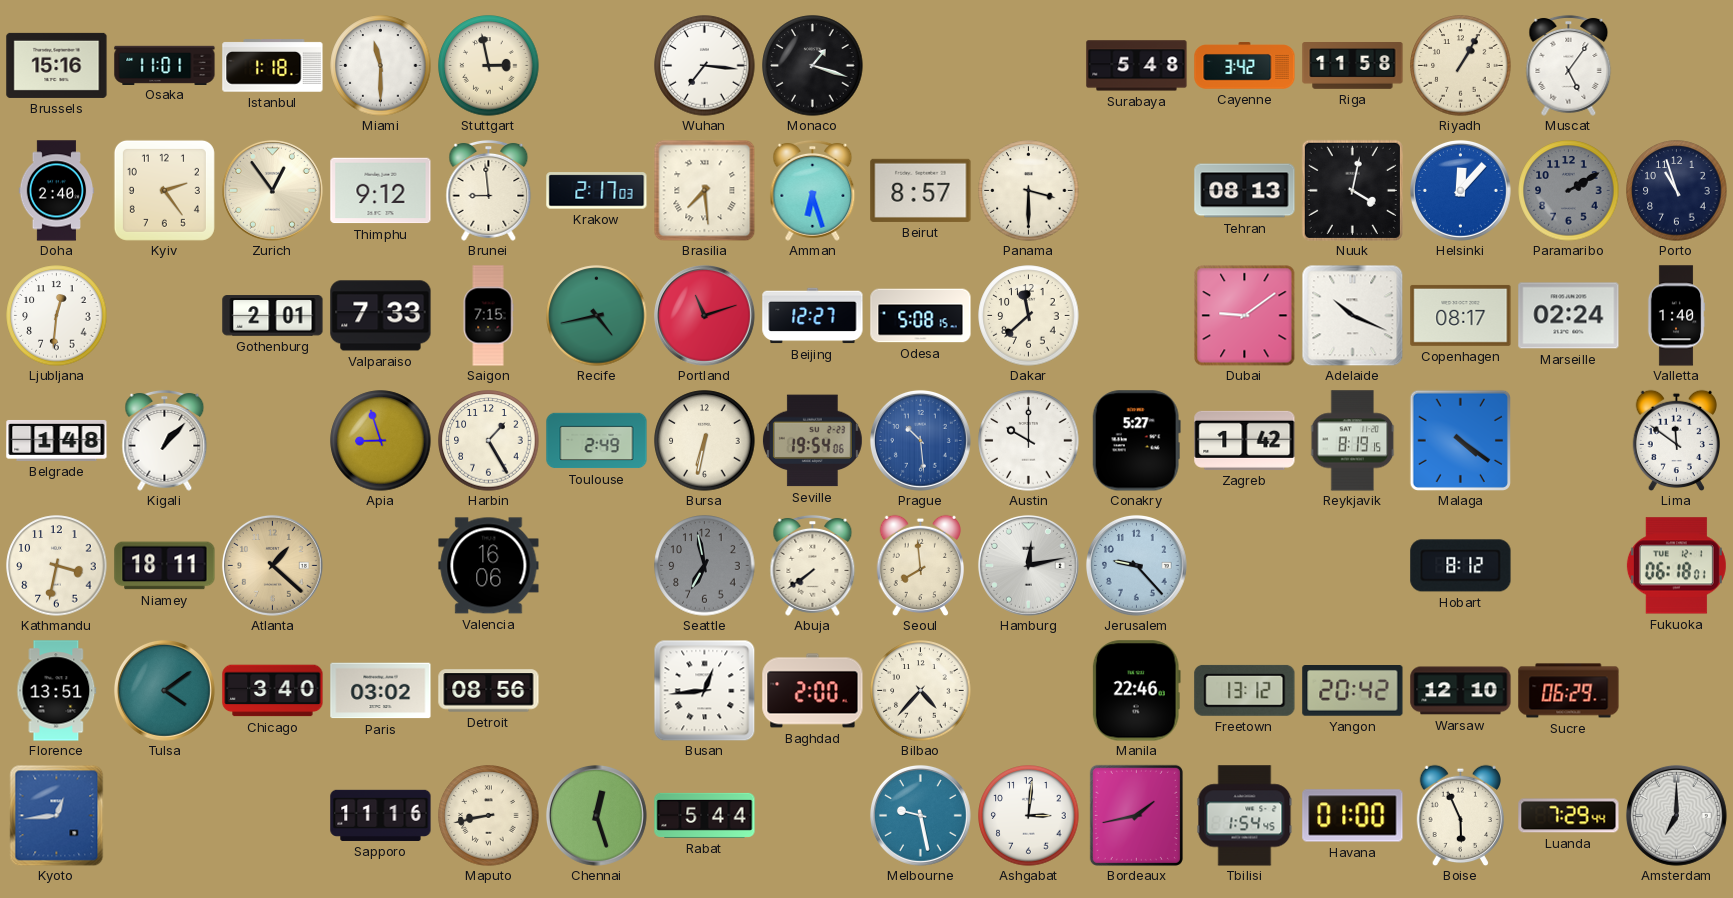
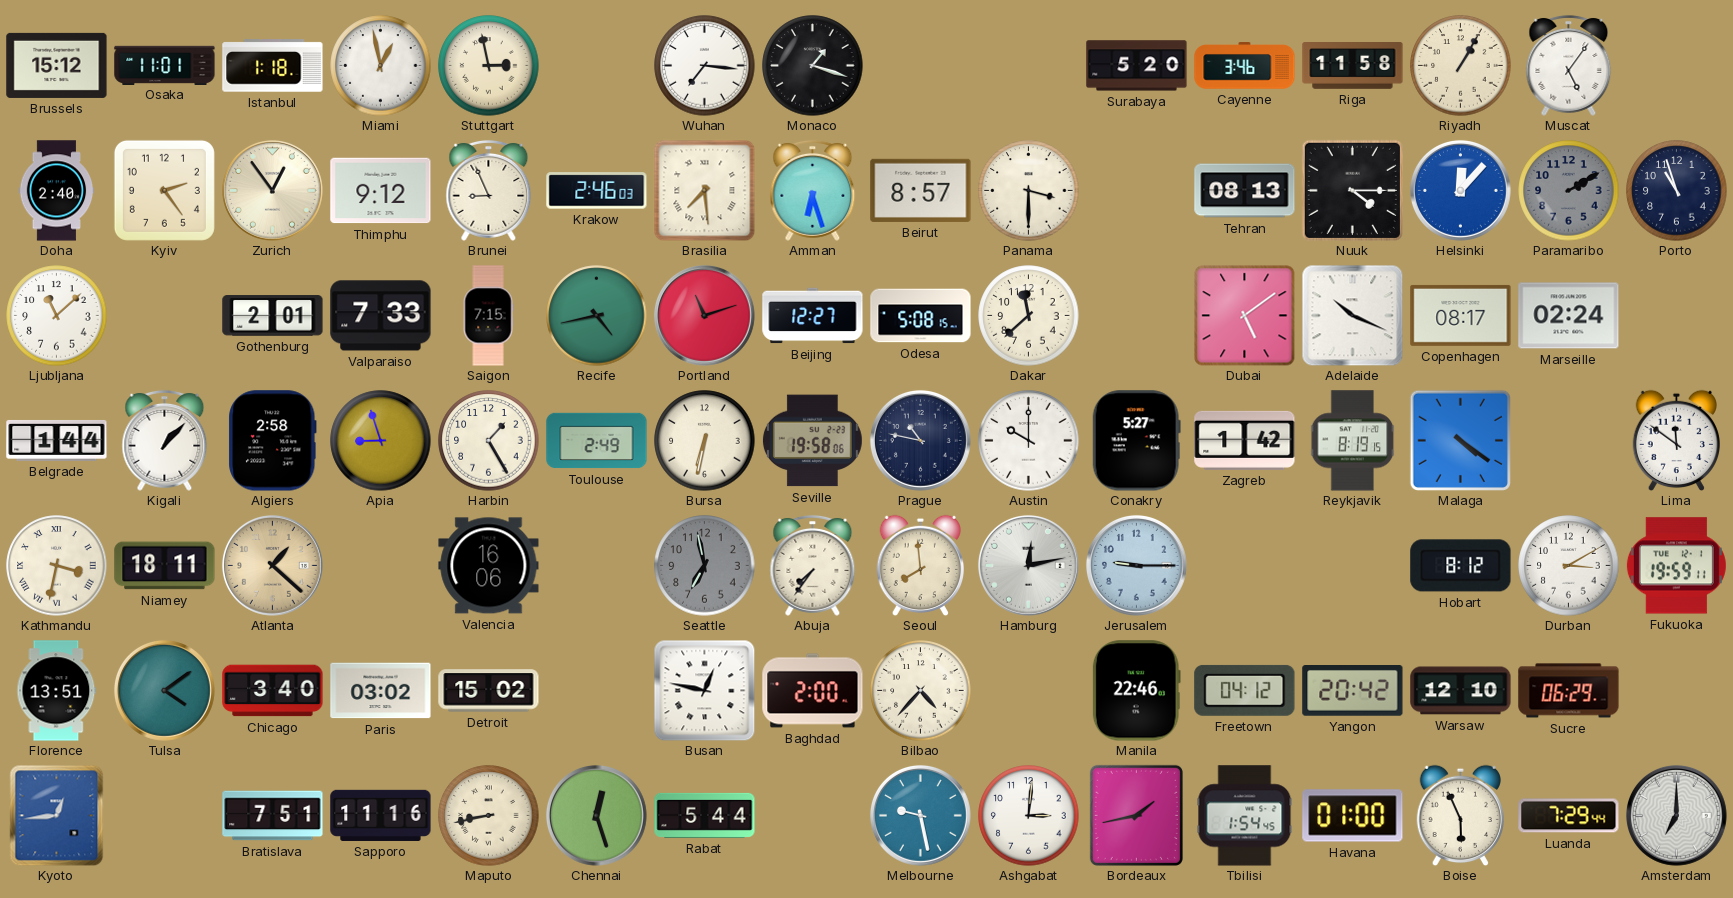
Brussels: 15:16 -> 15:12 (57, 65)
Miami: 11:30 -> 12:58 (381, 66)
Surabaya: 5:48 -> 5:20 (1137, 66)
Cayenne: 3:42 -> 3:46 (1245, 66)
Brunei: 8:59 -> 8:56 (489, 190)
Krakow: 2:17 -> 2:46 (597, 191)
Nuuk: 4:02 -> 4:15 (1352, 190)
Ljubljana: 12:31 -> 11:08 (57, 316)
Dubai: 9:09 -> 5:09 (1245, 316)
Valletta: 1:40 -> none (1676, 316)
Belgrade: 1:48 -> 1:44 (57, 440)
Algiers: none -> 2:58 (273, 441)
Seville: 19:54 -> 19:58 (812, 441)
Prague: 10:29 -> 10:47 (920, 440)
Prague dial: blue -> navy (920, 440)
Kathmandu numerals: Arabic -> Roman (57, 566)
Abuja: 7:39 -> 7:36 (813, 565)
Jerusalem: 9:23 -> 9:15 (1136, 565)
Durban: none -> 3:10 (1569, 566)
Fukuoka: 06:18 -> 19:59 (1676, 566)
Detroit: 08:56 -> 15:02 (489, 691)
Busan: 12:44 -> 12:47 (704, 690)
Freetown: 13:12 -> 04:12 (1245, 690)
Bratislava: none -> 7:51 (273, 816)
